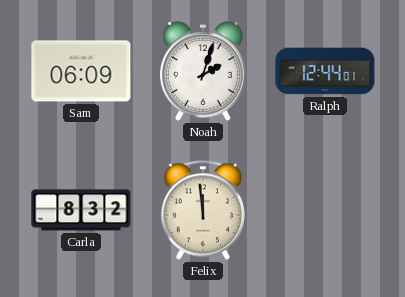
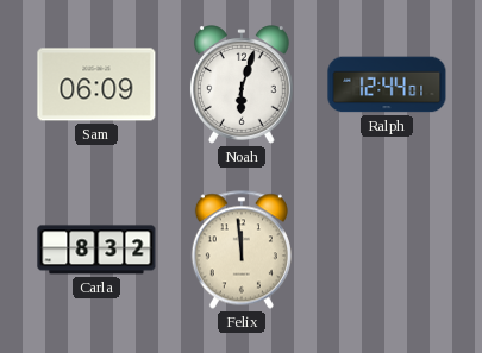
Noah: 2:03 -> 6:03 (242, 84)
